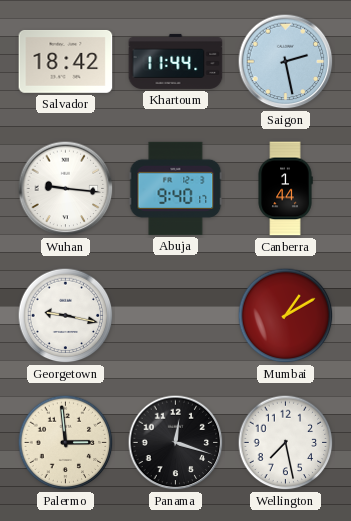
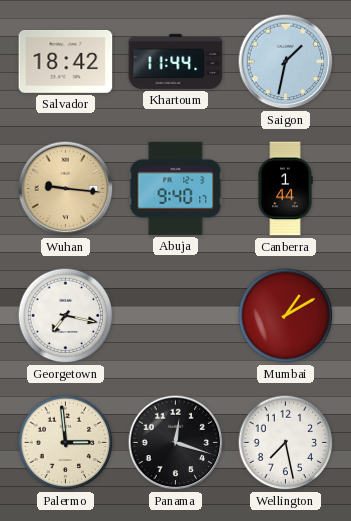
Saigon: 2:28 -> 1:32 (286, 62)
Wuhan dial: white -> champagne (66, 189)
Georgetown: 9:17 -> 7:17 (66, 316)
